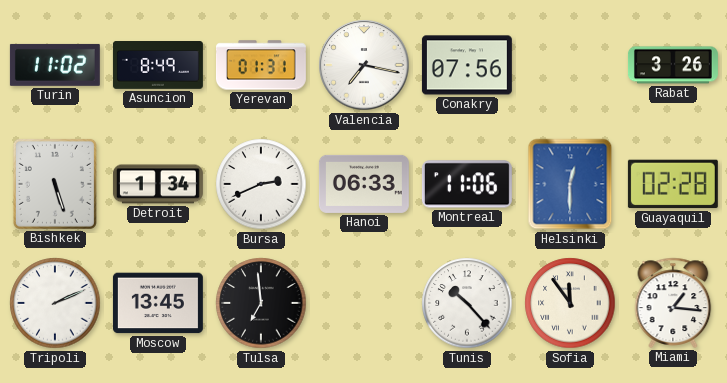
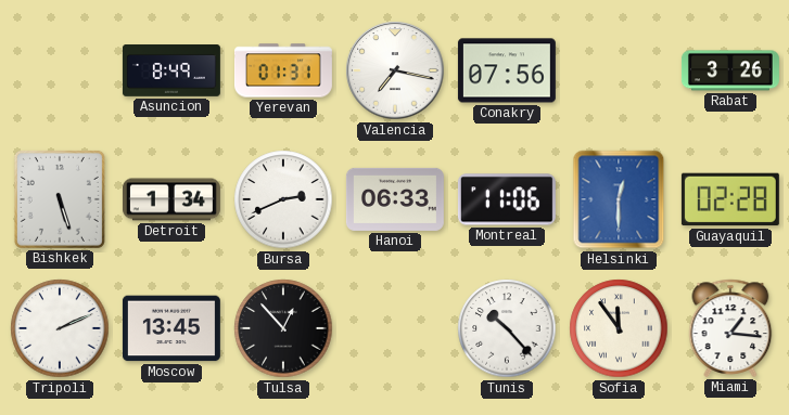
Turin: 11:02 -> none (55, 65)
Tulsa: 6:59 -> 12:53 (283, 328)
